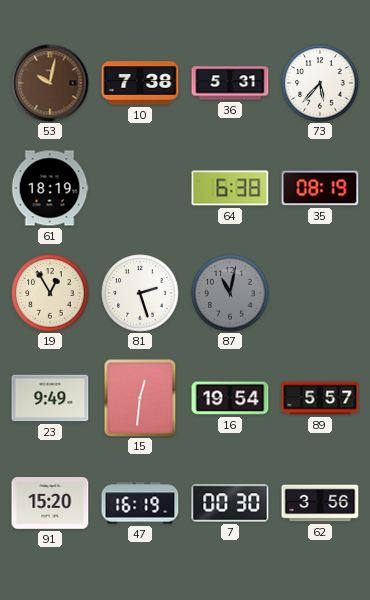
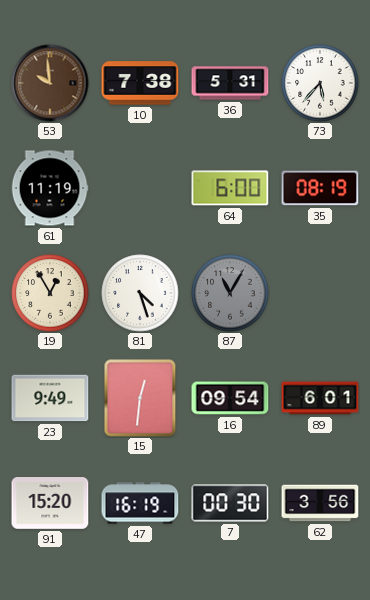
53: 10:02 -> 9:59 (50, 83)
61: 18:19 -> 11:19 (50, 188)
64: 6:38 -> 6:00 (230, 188)
81: 2:27 -> 4:27 (140, 293)
87: 11:02 -> 11:05 (230, 293)
16: 19:54 -> 09:54 (230, 398)
89: 5:57 -> 6:01 (320, 398)
